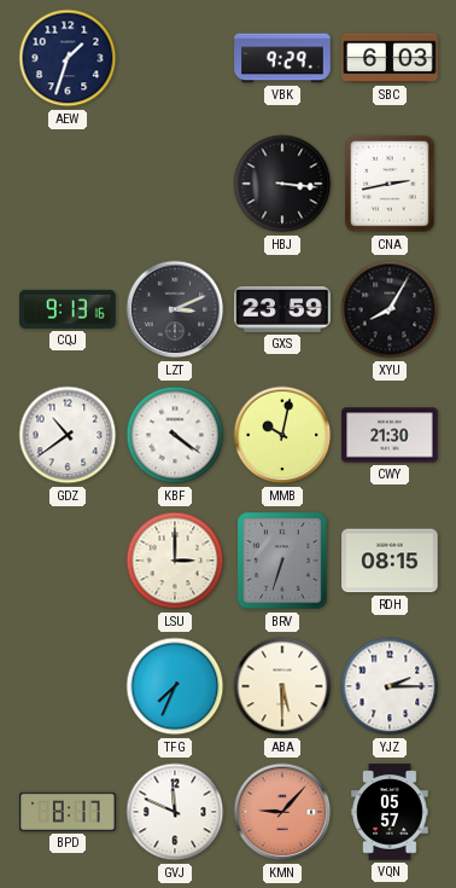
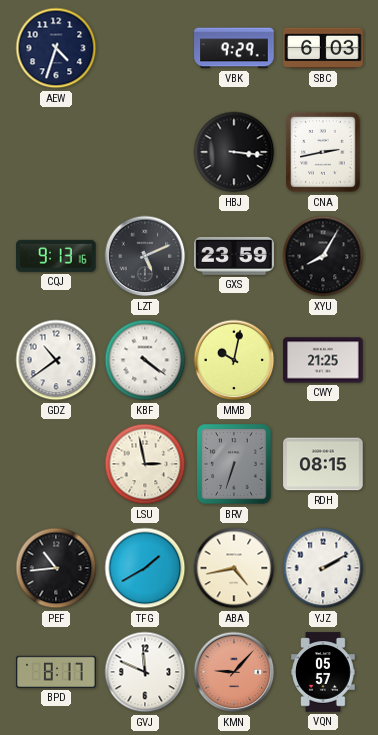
AEW: 1:33 -> 4:33 (56, 48)
LZT: 3:11 -> 5:11 (145, 256)
CWY: 21:30 -> 21:25 (323, 360)
LSU: 3:00 -> 2:58 (145, 464)
PEF: none -> 10:44 (56, 568)
TFG: 7:34 -> 1:40 (145, 568)
ABA: 5:30 -> 4:43 (234, 568)
YJZ: 2:15 -> 2:10 (323, 568)
